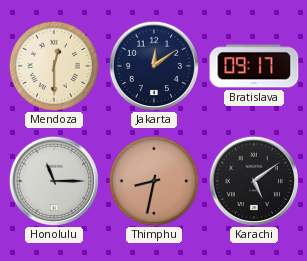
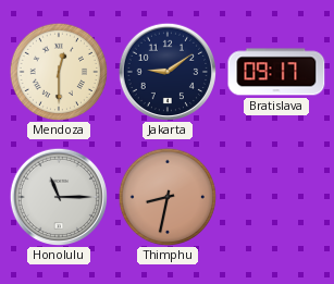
Jakarta: 12:09 -> 9:09 (166, 71)
Karachi: 5:09 -> none (253, 180)
